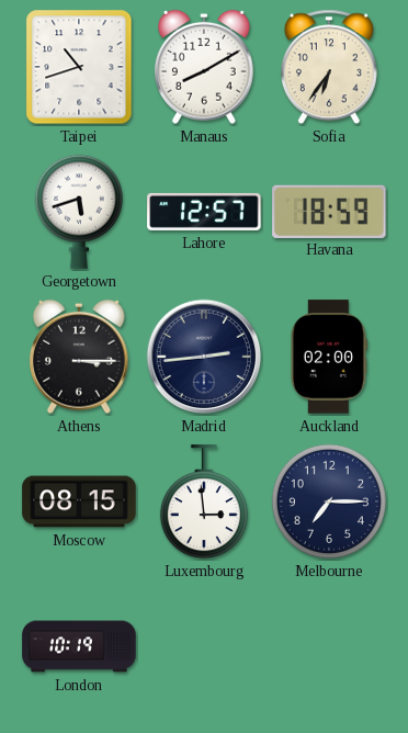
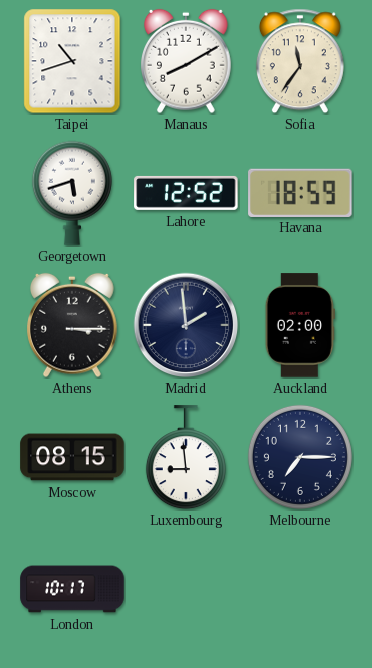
Sofia: 6:36 -> 11:36 (300, 61)
Lahore: 12:57 -> 12:52 (186, 193)
Madrid: 2:44 -> 1:59 (186, 325)
Luxembourg: 2:59 -> 8:59 (186, 458)
London: 10:19 -> 10:17 (72, 589)
